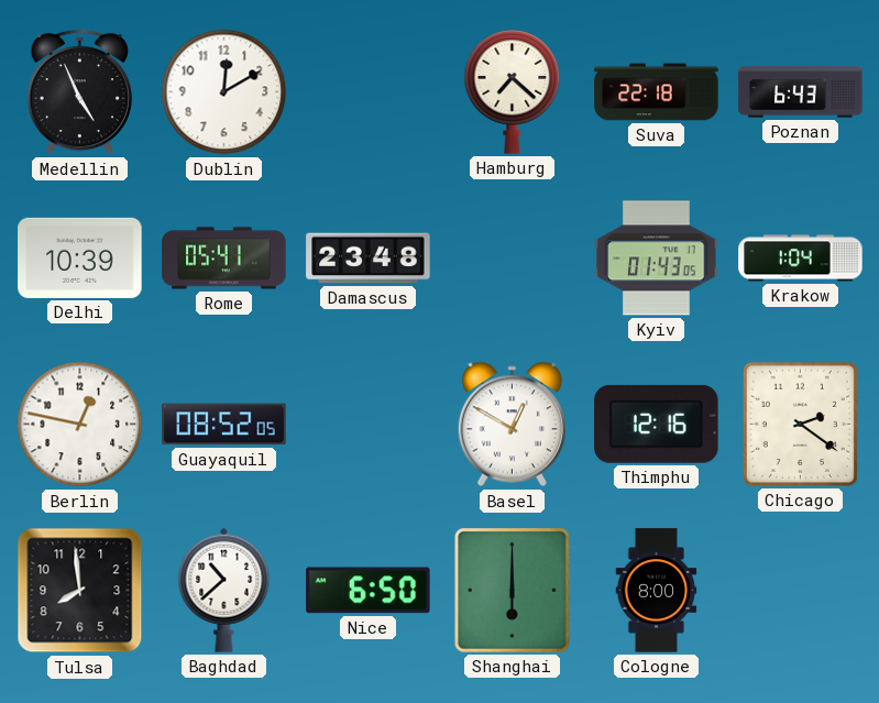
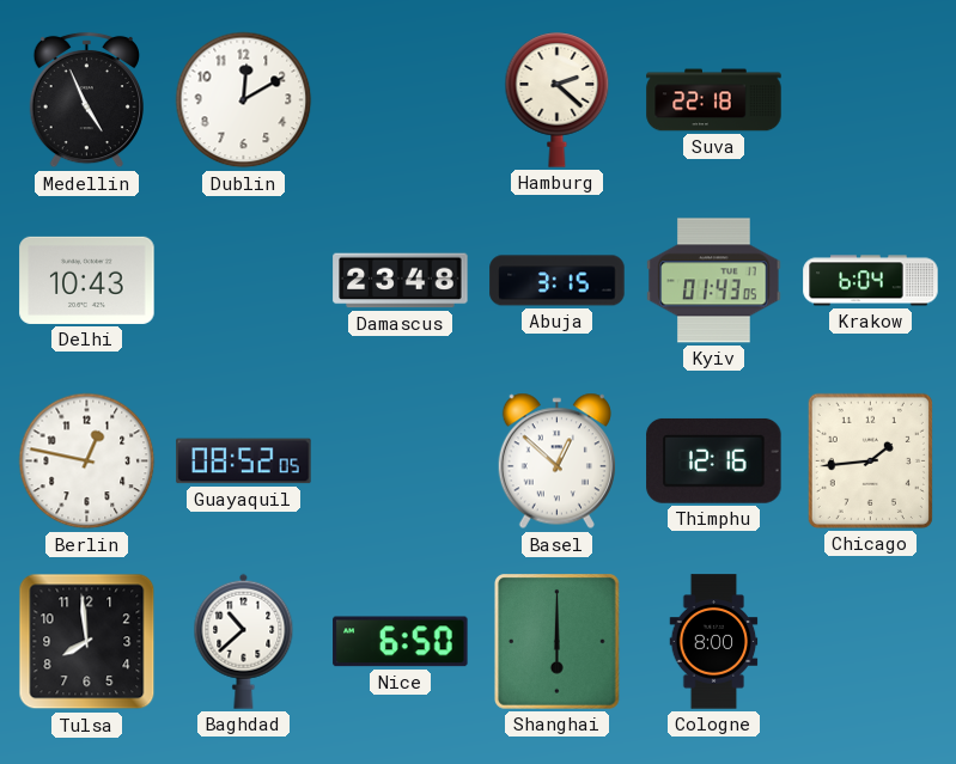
Hamburg: 7:22 -> 2:22 (558, 100)
Poznan: 6:43 -> none (801, 92)
Delhi: 10:39 -> 10:43 (87, 280)
Rome: 05:41 -> none (224, 259)
Abuja: none -> 3:15 (558, 281)
Krakow: 1:04 -> 6:04 (871, 281)
Basel: 12:50 -> 12:52 (556, 462)
Chicago: 2:21 -> 1:44 (870, 460)
